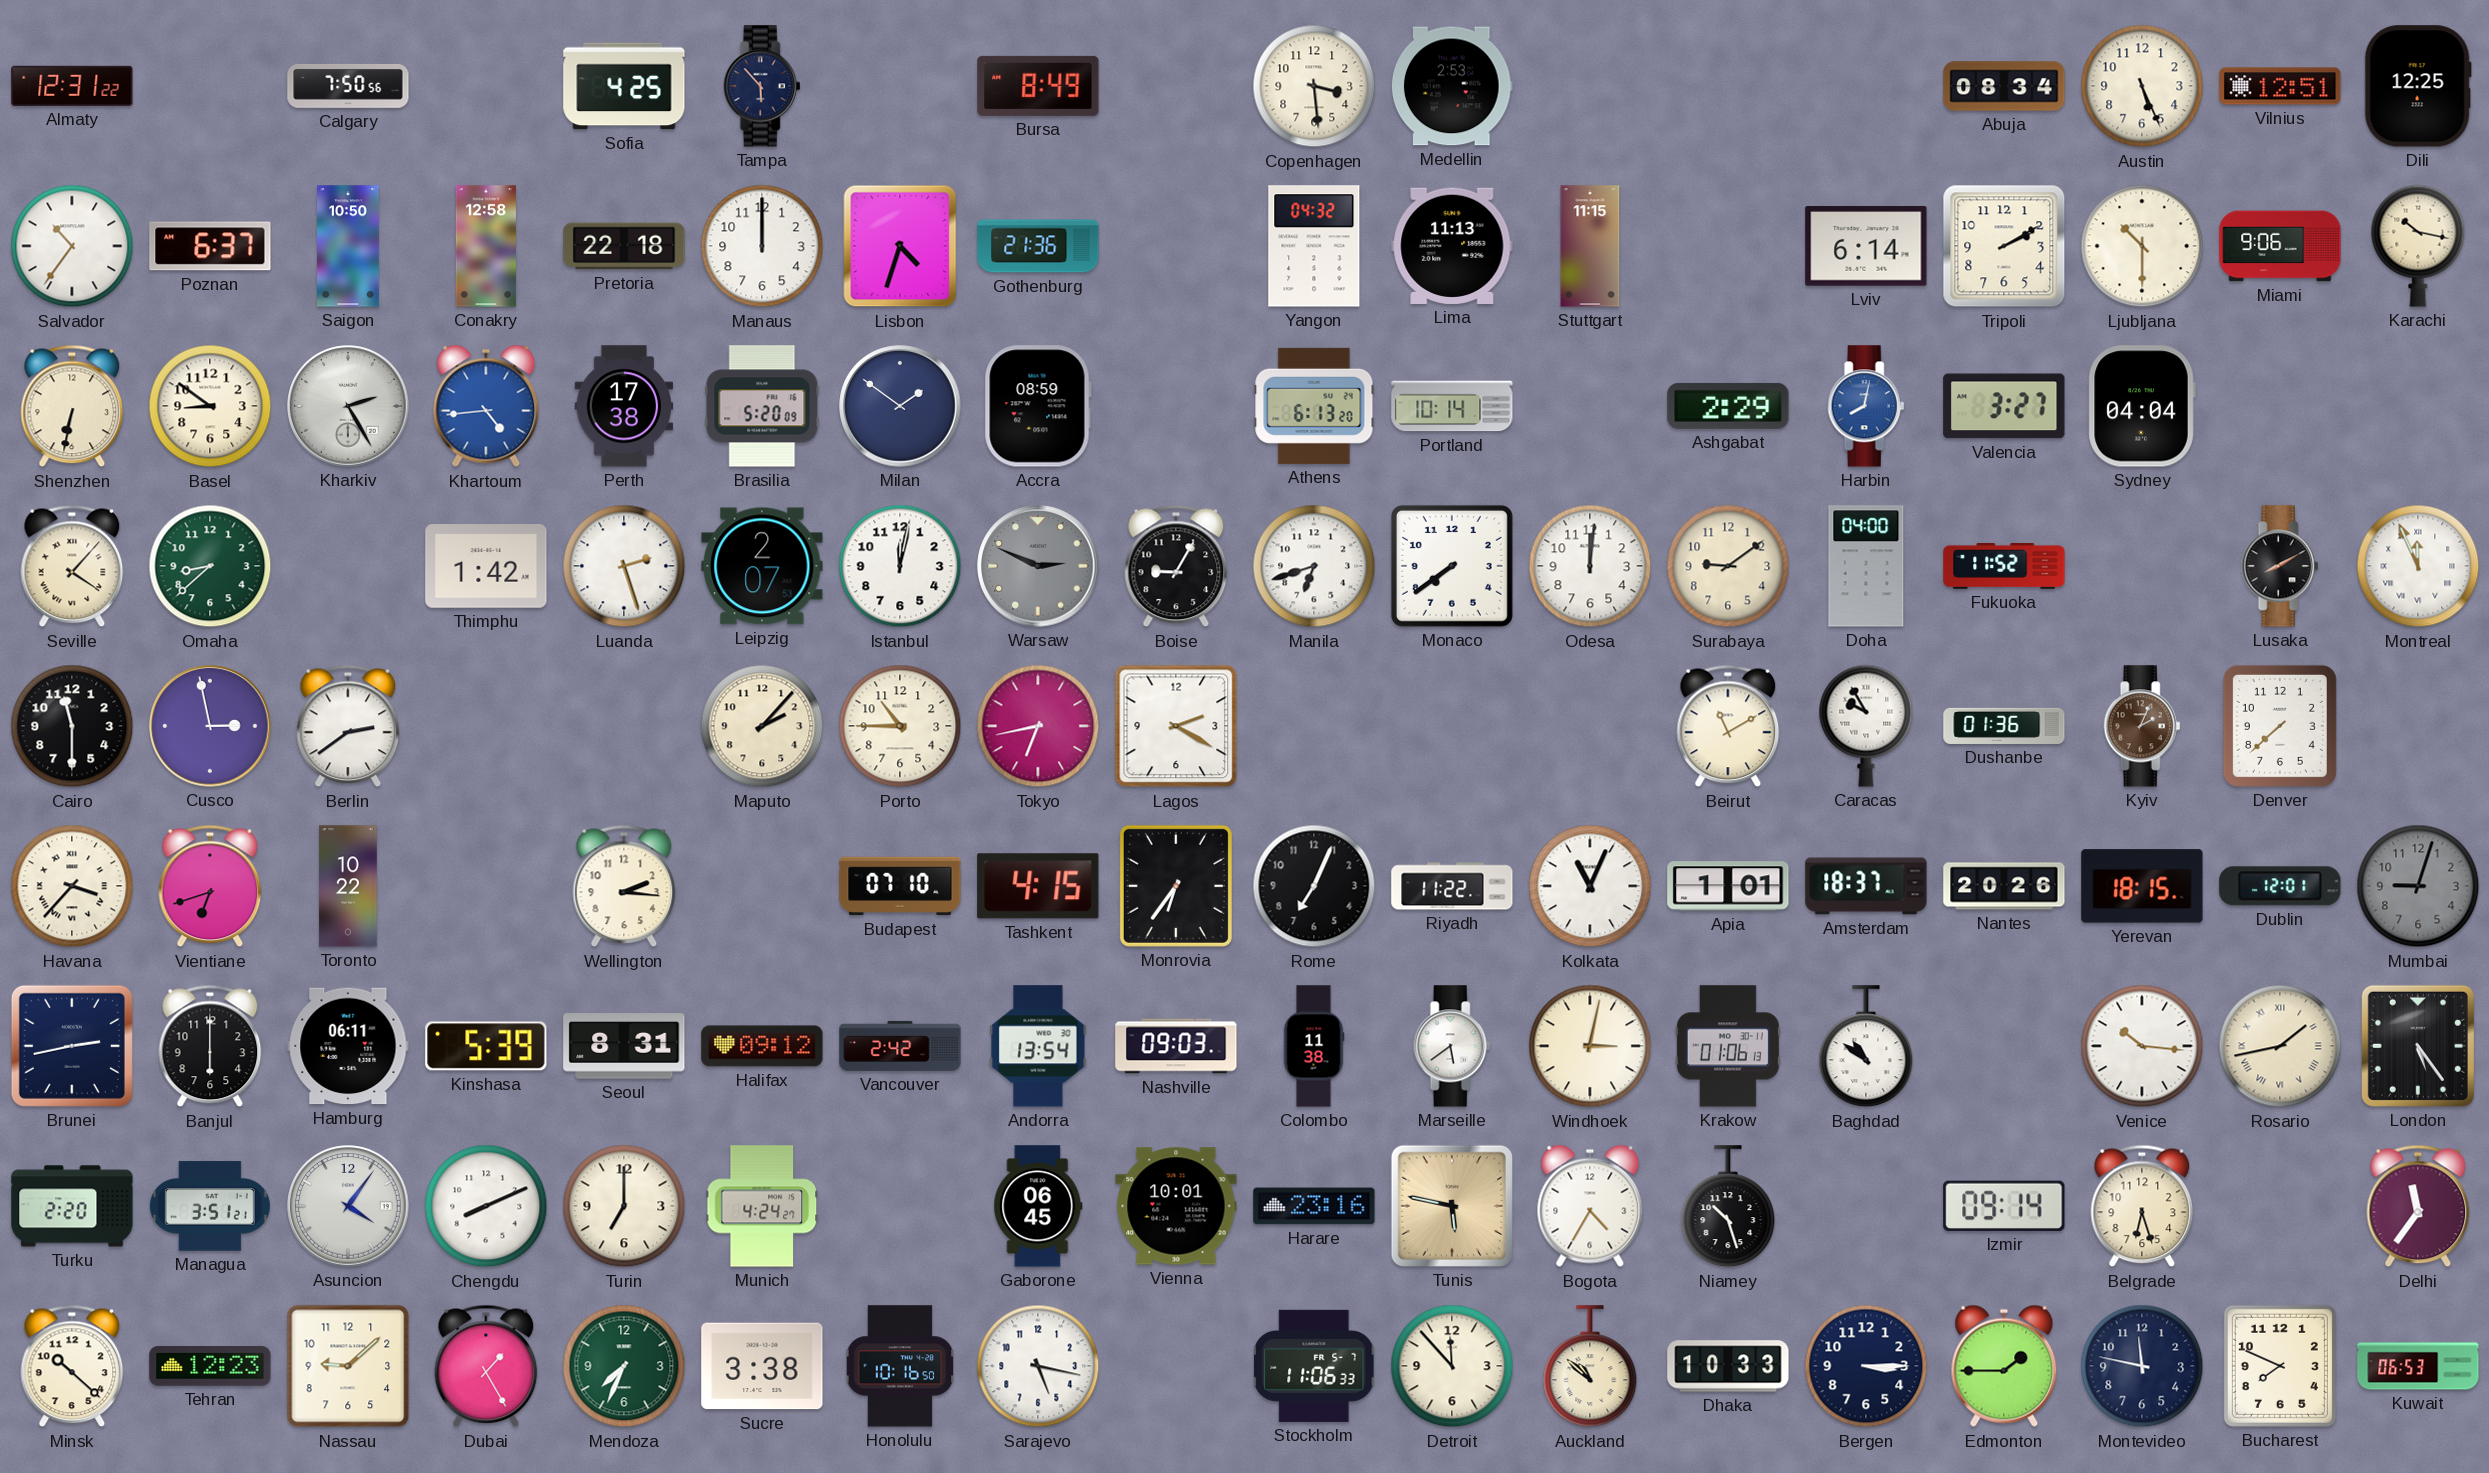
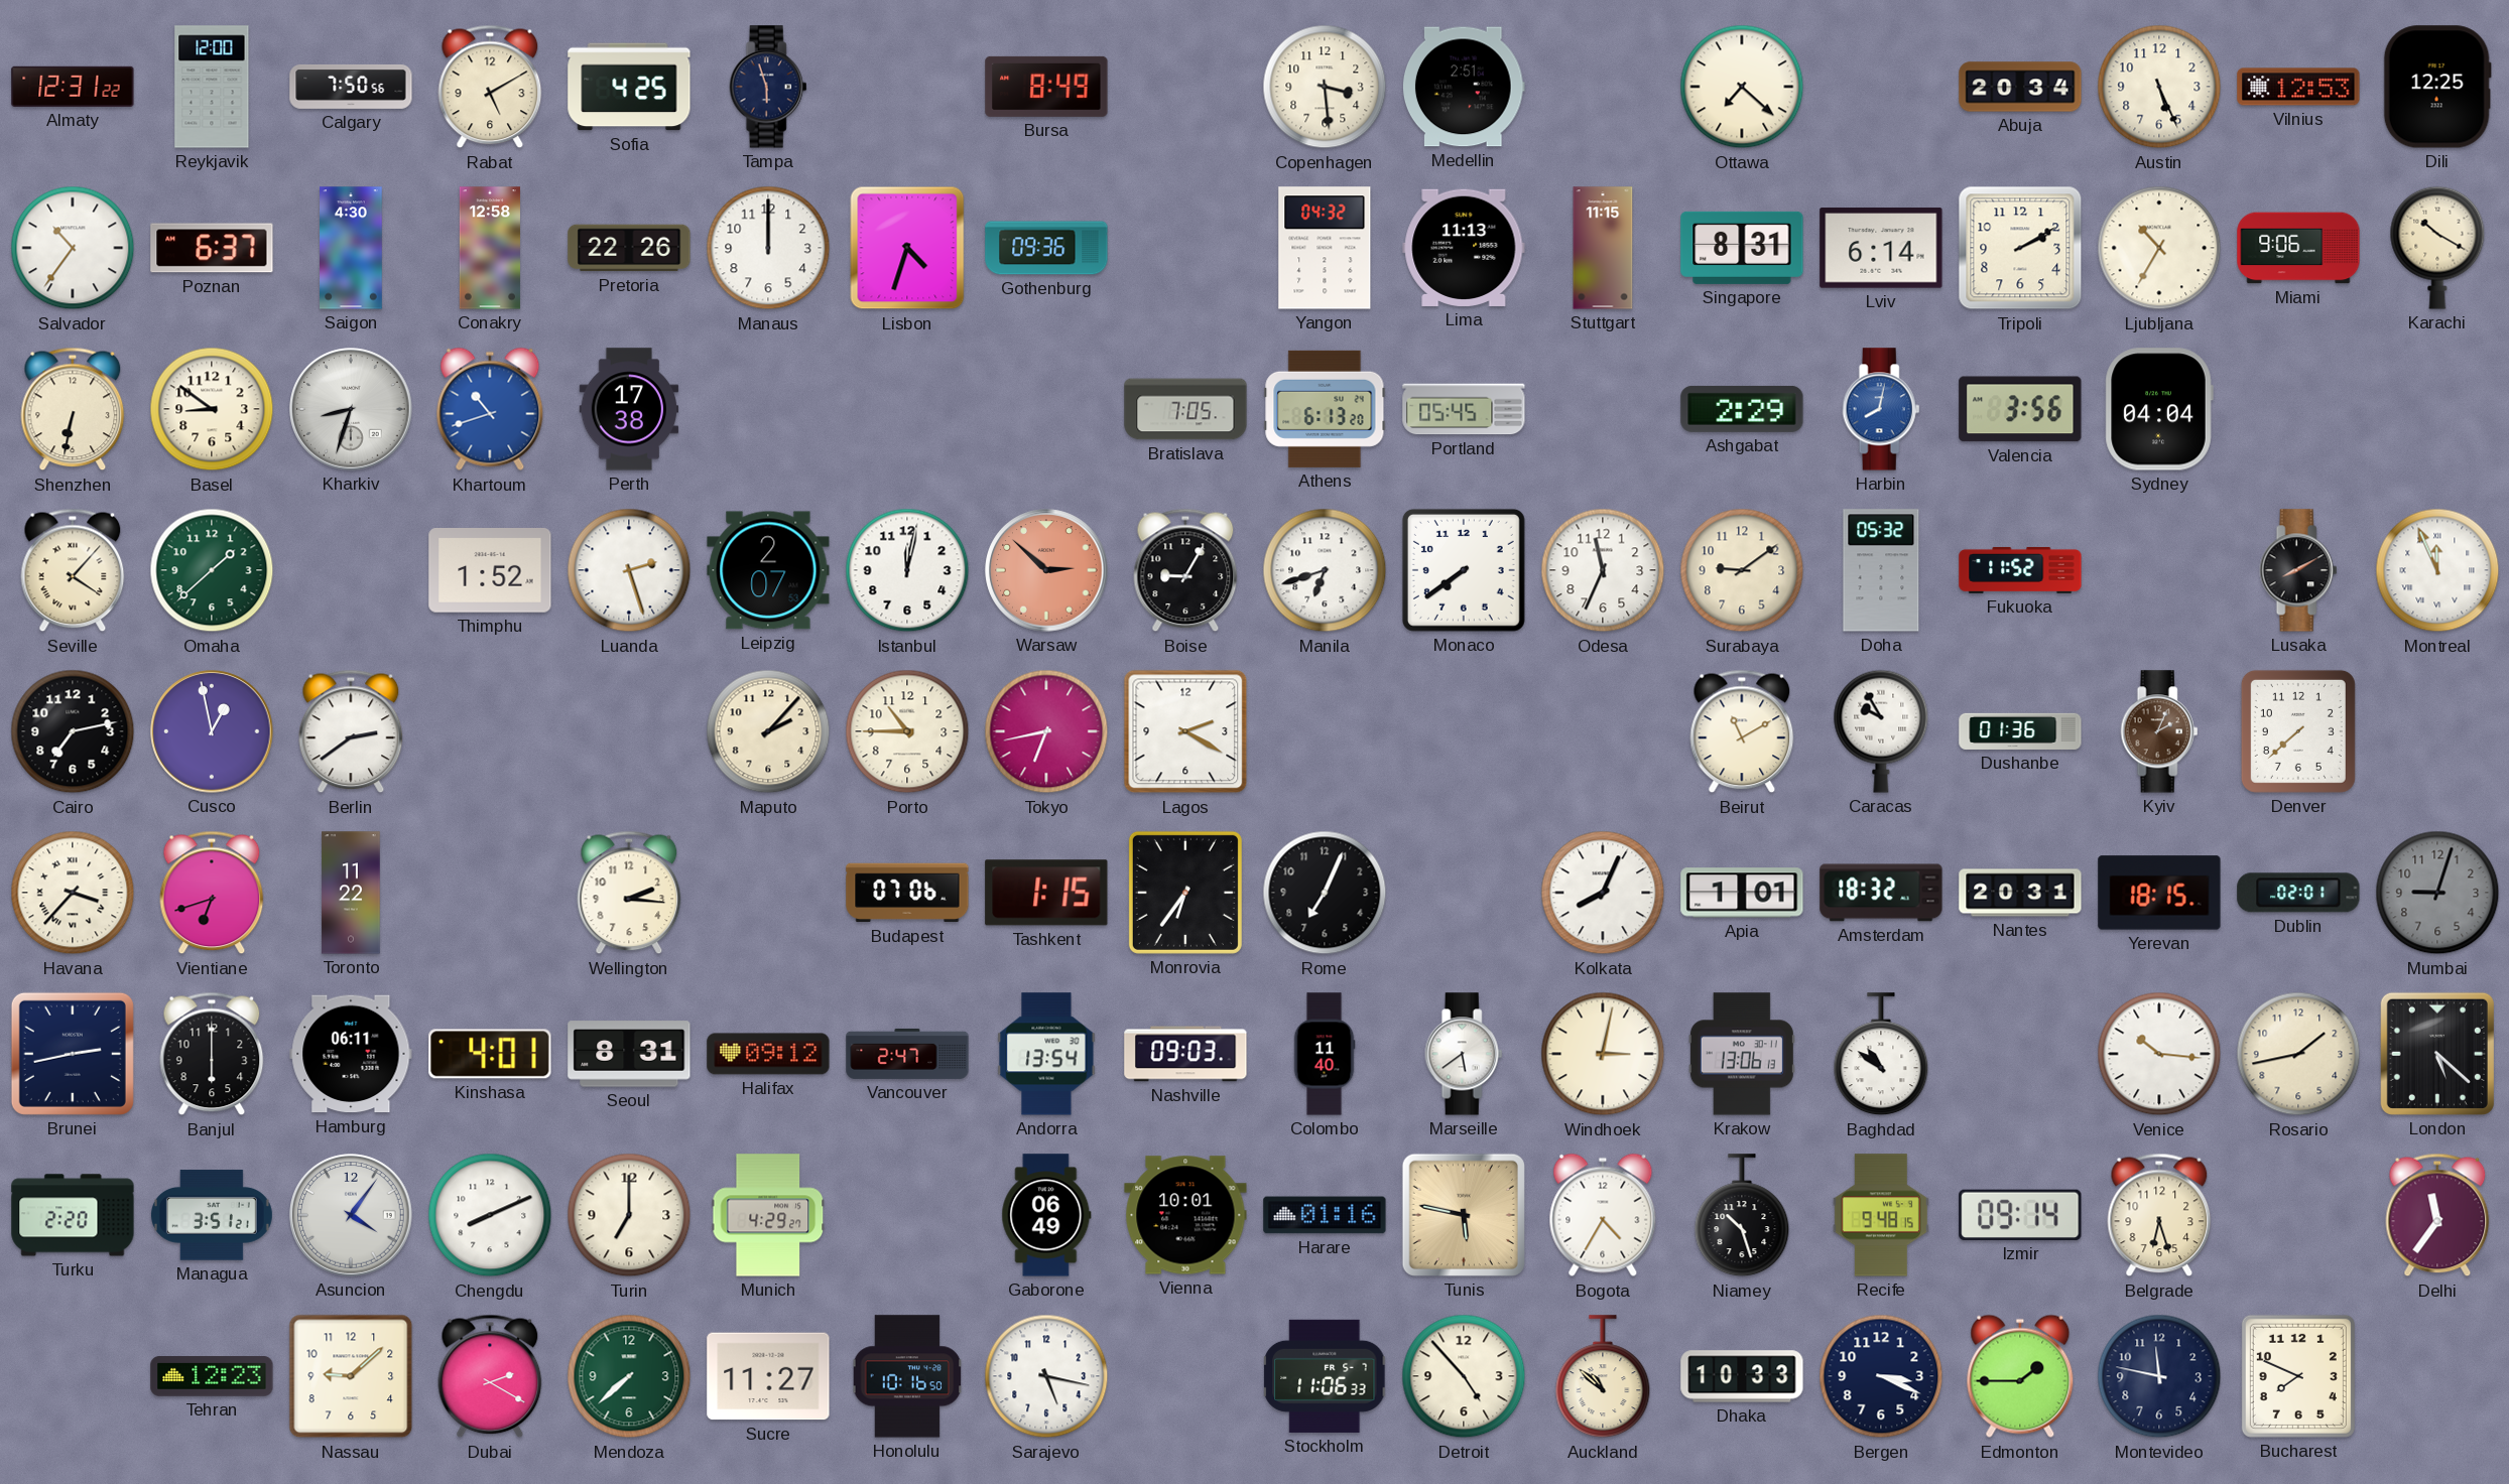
Reykjavik: none -> 12:00 (212, 87)
Rabat: none -> 5:10 (490, 87)
Tampa: 5:53 -> 5:57 (768, 87)
Medellin: 2:53 -> 2:51 (1464, 87)
Ottawa: none -> 7:22 (1742, 87)
Abuja: 08:34 -> 20:34 (2020, 87)
Vilnius: 12:51 -> 12:53 (2298, 87)
Saigon: 10:50 -> 4:30 (352, 248)
Pretoria: 22:18 -> 22:26 (629, 248)
Gothenburg: 21:36 -> 09:36 (1046, 248)
Singapore: none -> 8:31 (1742, 248)
Ljubljana: 10:30 -> 10:35 (2159, 248)
Karachi: 10:17 -> 10:20 (2437, 248)
Kharkiv: 2:25 -> 8:33 (351, 409)
Khartoum: 4:44 -> 10:42 (490, 409)
Brasilia: 5:20 -> none (762, 406)
Milan: 1:51 -> none (900, 406)
Accra: 08:59 -> none (1038, 406)
Bratislava: none -> 7:05 (1185, 409)
Portland: 10:14 -> 05:45 (1464, 409)
Valencia: 3:27 -> 3:56 (2020, 409)
Omaha: 8:38 -> 1:38 (212, 570)
Thimphu: 1:42 -> 1:52 (490, 571)
Warsaw: 2:49 -> 2:52 (1046, 570)
Warsaw dial: grey -> salmon (1046, 570)
Odesa: 12:01 -> 11:34 (1603, 570)
Doha: 04:00 -> 05:32 (1881, 570)
Cairo: 11:30 -> 7:13 (73, 731)
Cusco: 2:58 -> 12:58 (212, 731)
Toronto: 10:22 -> 11:22 (351, 893)
Budapest: 07:10 -> 07:06 (907, 893)
Tashkent: 4:15 -> 1:15 (1046, 893)
Riyadh: 11:22 -> none (1452, 886)
Kolkata: 11:04 -> 8:04 (1603, 893)
Amsterdam: 18:37 -> 18:32 (1881, 893)
Nantes: 20:26 -> 20:31 (2020, 893)
Dublin: 12:01 -> 02:01 (2298, 893)
Kinshasa: 5:39 -> 4:01 (490, 1054)
Vancouver: 2:42 -> 2:47 (907, 1054)
Colombo: 11:38 -> 11:40 (1325, 1054)
Krakow: 01:06 -> 13:06 (1742, 1054)
Rosario numerals: Roman -> Arabic (2298, 1054)
London: 5:24 -> 5:22 (2437, 1054)
Munich: 4:24 -> 4:29 (768, 1215)
Gaborone: 06:45 -> 06:49 (1046, 1215)
Harare: 23:16 -> 01:16 (1325, 1215)
Recife: none -> 9:48 (1881, 1215)
Minsk: 10:22 -> none (72, 1366)
Dubai: 1:25 -> 2:20 (490, 1376)
Mendoza: 7:34 -> 7:38 (629, 1376)
Sucre: 3:38 -> 11:27 (768, 1376)
Detroit: 11:53 -> 4:53 (1464, 1376)
Bergen: 3:15 -> 3:19 (1881, 1376)
Kuwait: 06:53 -> none (2418, 1366)
